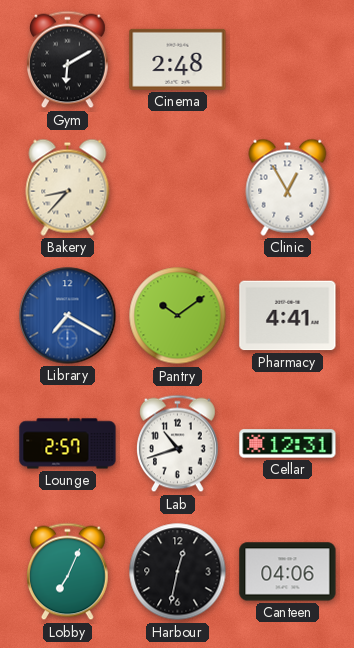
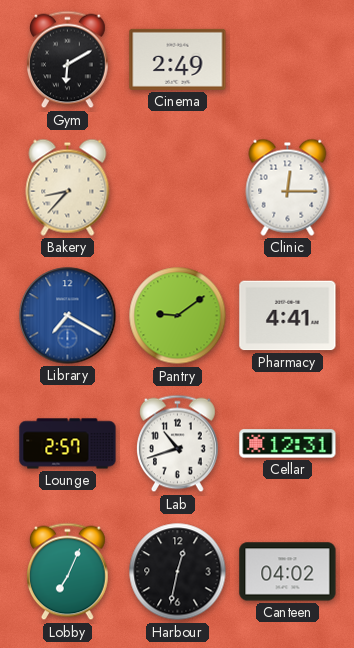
Cinema: 2:48 -> 2:49 (178, 59)
Clinic: 12:55 -> 12:15 (288, 187)
Pantry: 10:09 -> 9:09 (178, 316)
Canteen: 04:06 -> 04:02 (288, 572)
